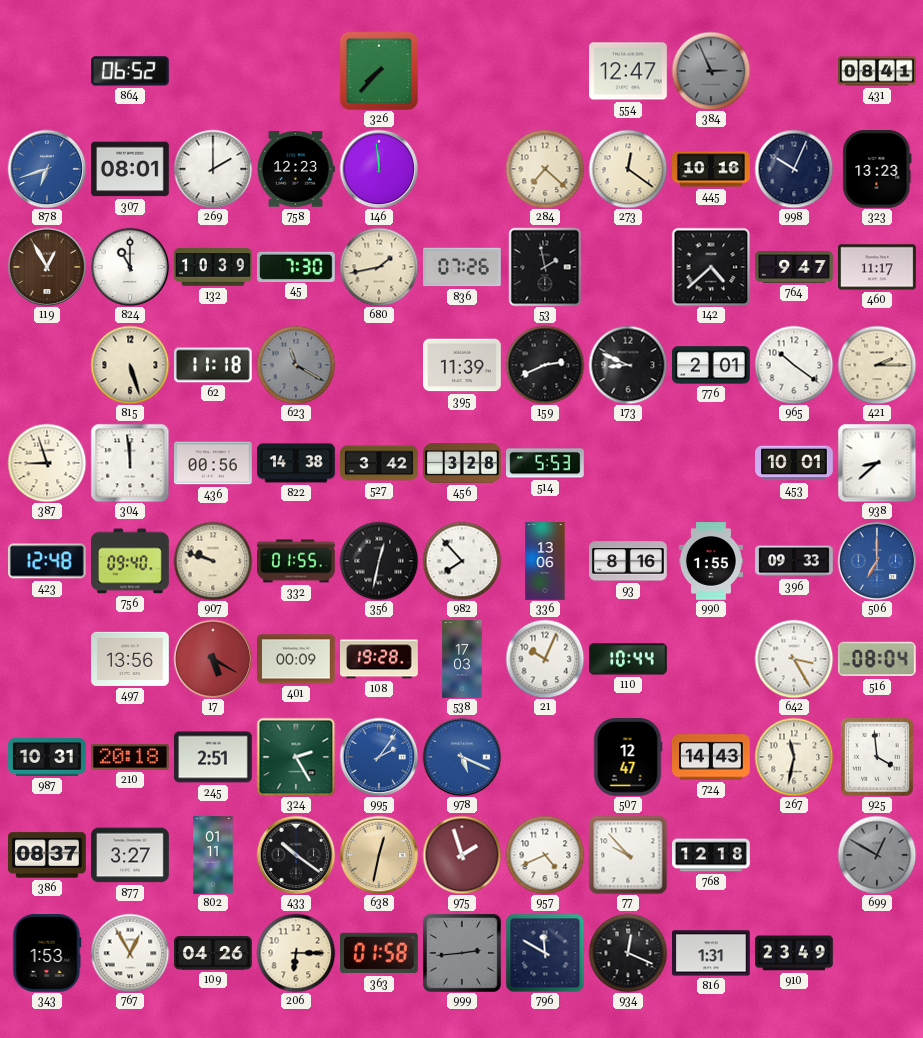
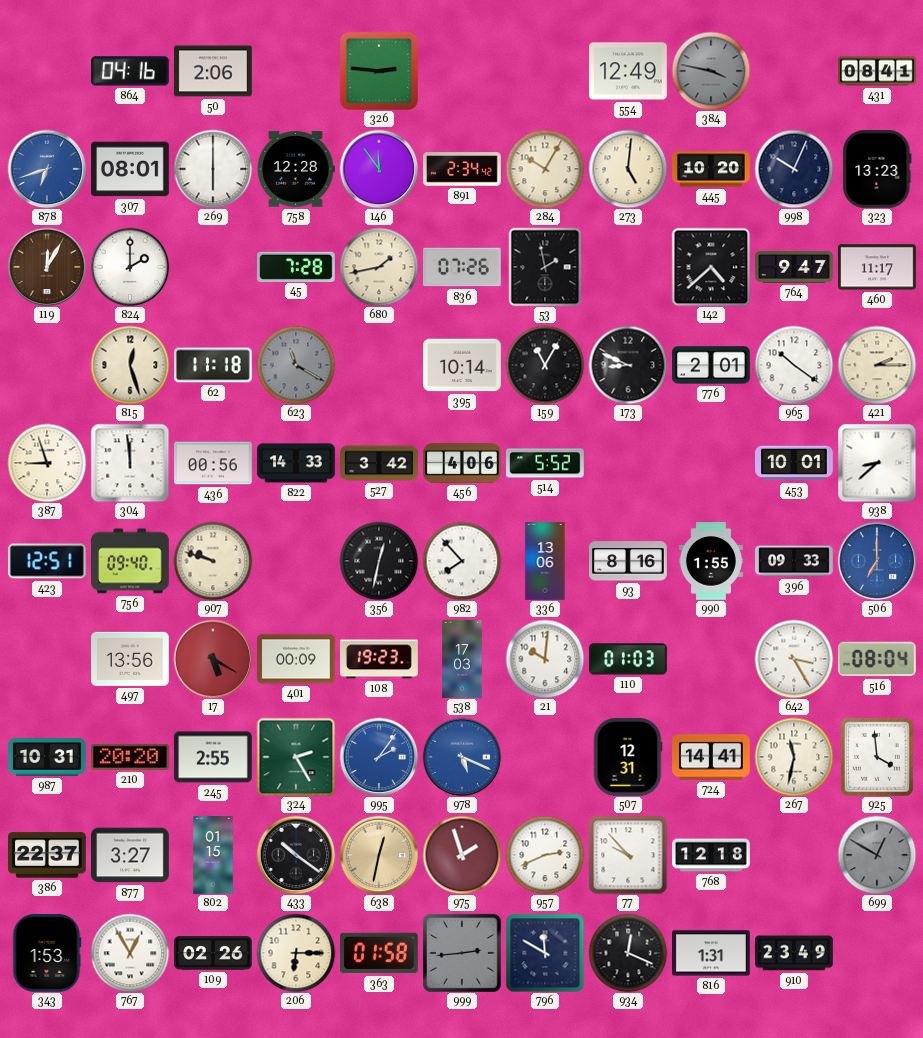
864: 06:52 -> 04:16 (131, 71)
50: none -> 2:06 (214, 71)
326: 7:37 -> 2:46 (379, 71)
554: 12:47 -> 12:49 (629, 71)
384: 2:56 -> 3:47 (711, 71)
269: 2:00 -> 6:00 (213, 169)
758: 12:23 -> 12:28 (296, 169)
146: 11:59 -> 11:54 (379, 169)
891: none -> 2:34 (462, 169)
284: 7:22 -> 10:05 (545, 169)
273: 12:21 -> 5:01 (628, 169)
445: 10:16 -> 10:20 (711, 169)
119: 12:55 -> 12:05 (47, 267)
824: 11:00 -> 2:00 (130, 267)
132: 10:39 -> none (213, 267)
45: 7:30 -> 7:28 (297, 266)
815: 5:27 -> 12:27 (130, 365)
395: 11:39 -> 10:14 (463, 365)
159: 2:41 -> 11:05 (545, 365)
822: 14:38 -> 14:33 (296, 463)
456: 3:28 -> 4:06 (462, 463)
514: 5:53 -> 5:52 (546, 463)
423: 12:48 -> 12:51 (47, 561)
332: 01:55 -> none (297, 561)
108: 19:28 -> 19:23 (380, 659)
21: 10:04 -> 10:01 (545, 659)
110: 10:44 -> 01:03 (628, 659)
210: 20:18 -> 20:20 (131, 757)
245: 2:51 -> 2:55 (213, 757)
507: 12:47 -> 12:31 (628, 758)
724: 14:43 -> 14:41 (712, 757)
386: 08:37 -> 22:37 (48, 855)
802: 01:11 -> 01:15 (213, 855)
957: 4:41 -> 2:41 (545, 855)
109: 04:26 -> 02:26 (213, 953)
